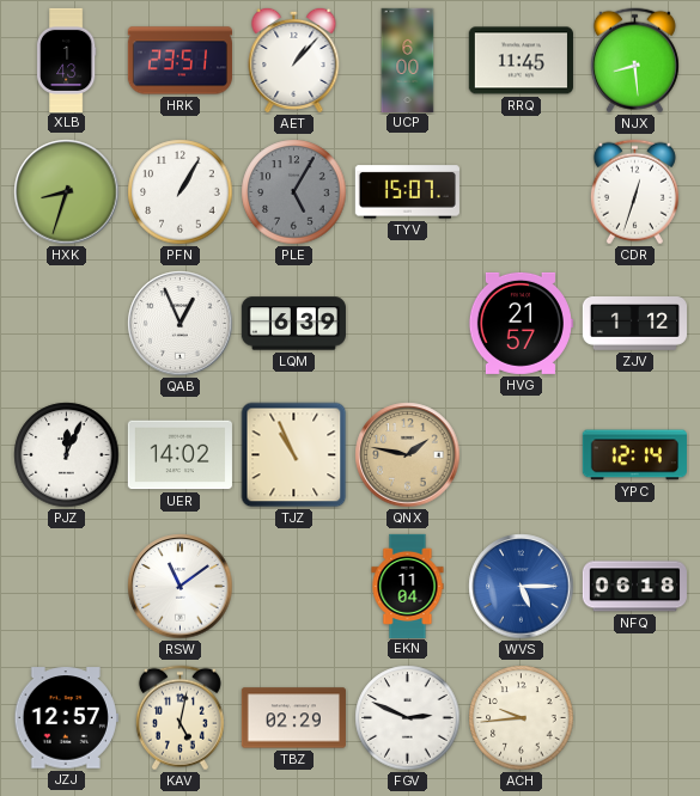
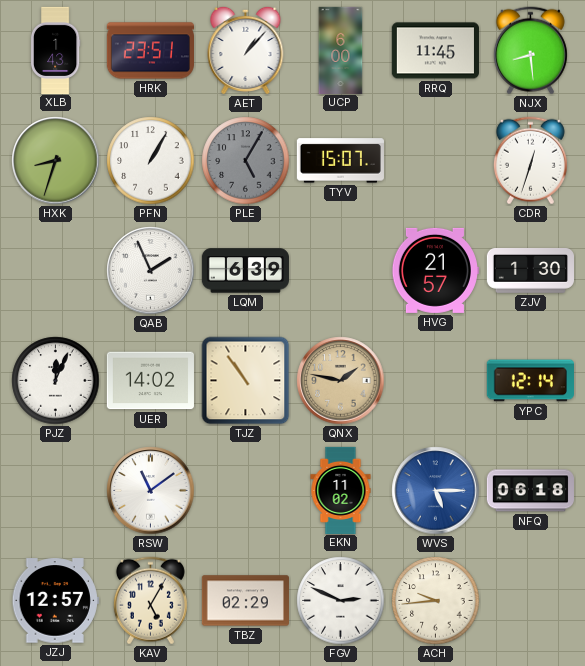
QAB: 12:56 -> 1:56 (151, 271)
ZJV: 1:12 -> 1:30 (530, 271)
TJZ: 10:56 -> 10:54 (246, 381)
EKN: 11:04 -> 11:02 (341, 490)
KAV: 5:02 -> 5:05 (150, 601)
